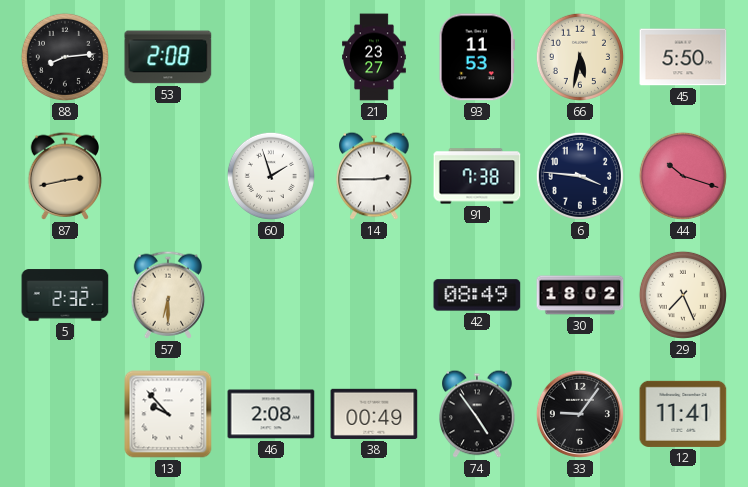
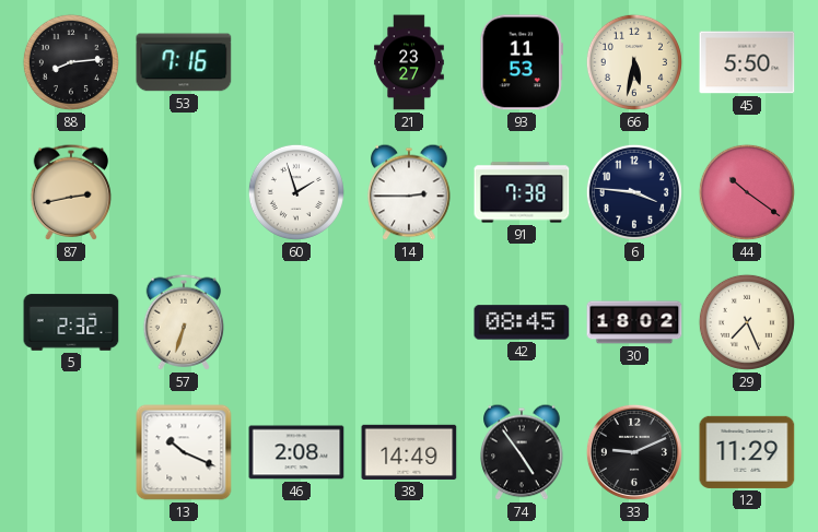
53: 2:08 -> 7:16 (184, 62)
44: 10:18 -> 10:21 (747, 192)
57: 6:30 -> 6:33 (184, 322)
42: 08:49 -> 08:45 (522, 322)
13: 9:53 -> 10:19 (184, 452)
38: 00:49 -> 14:49 (409, 452)
33: 9:06 -> 9:11 (634, 452)
12: 11:41 -> 11:29 (747, 452)
